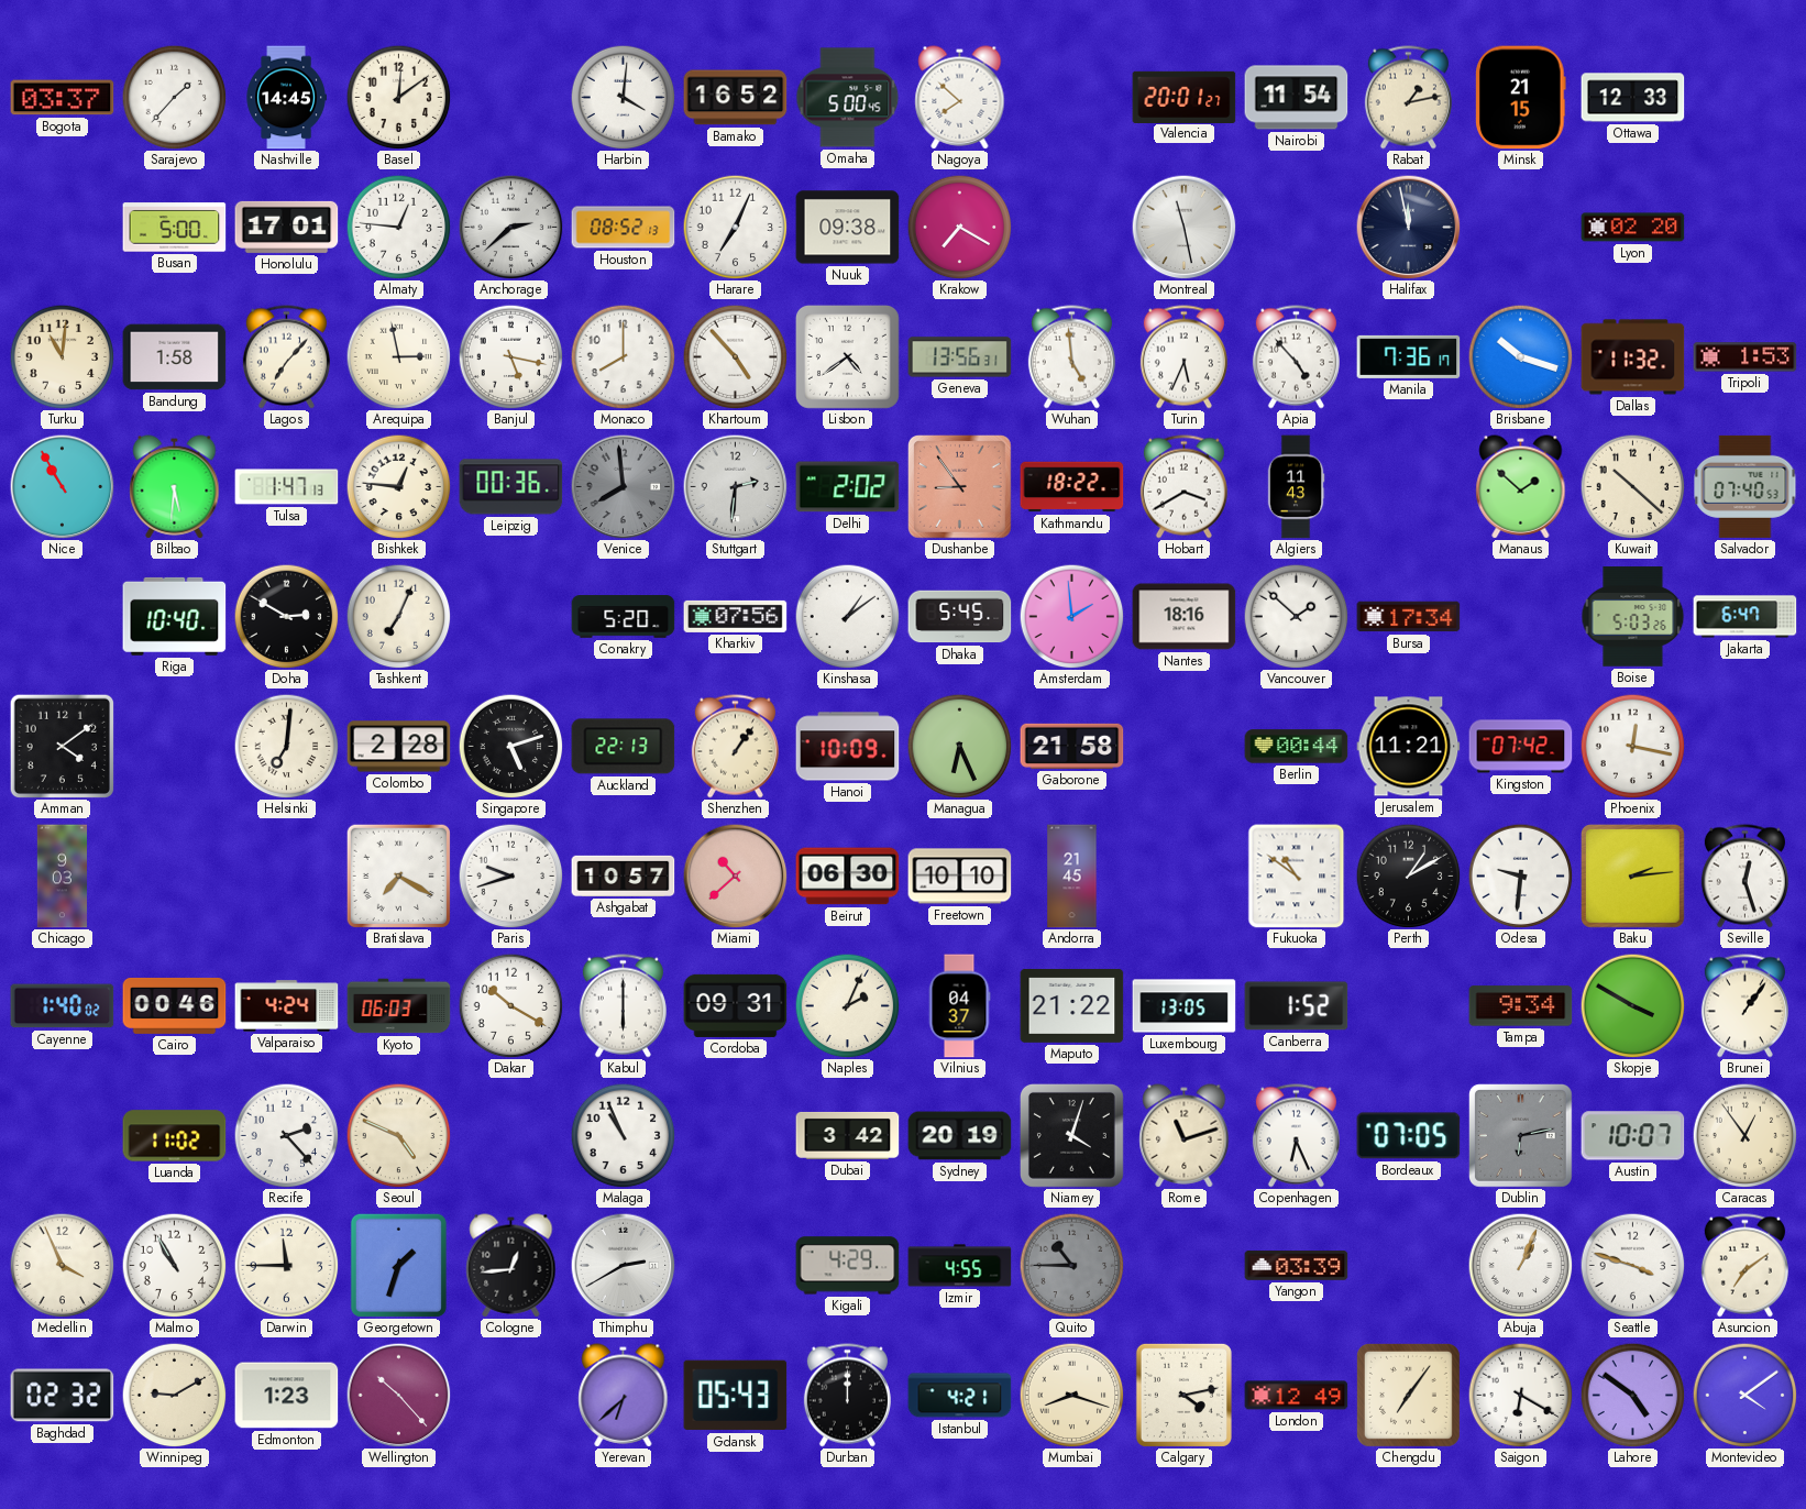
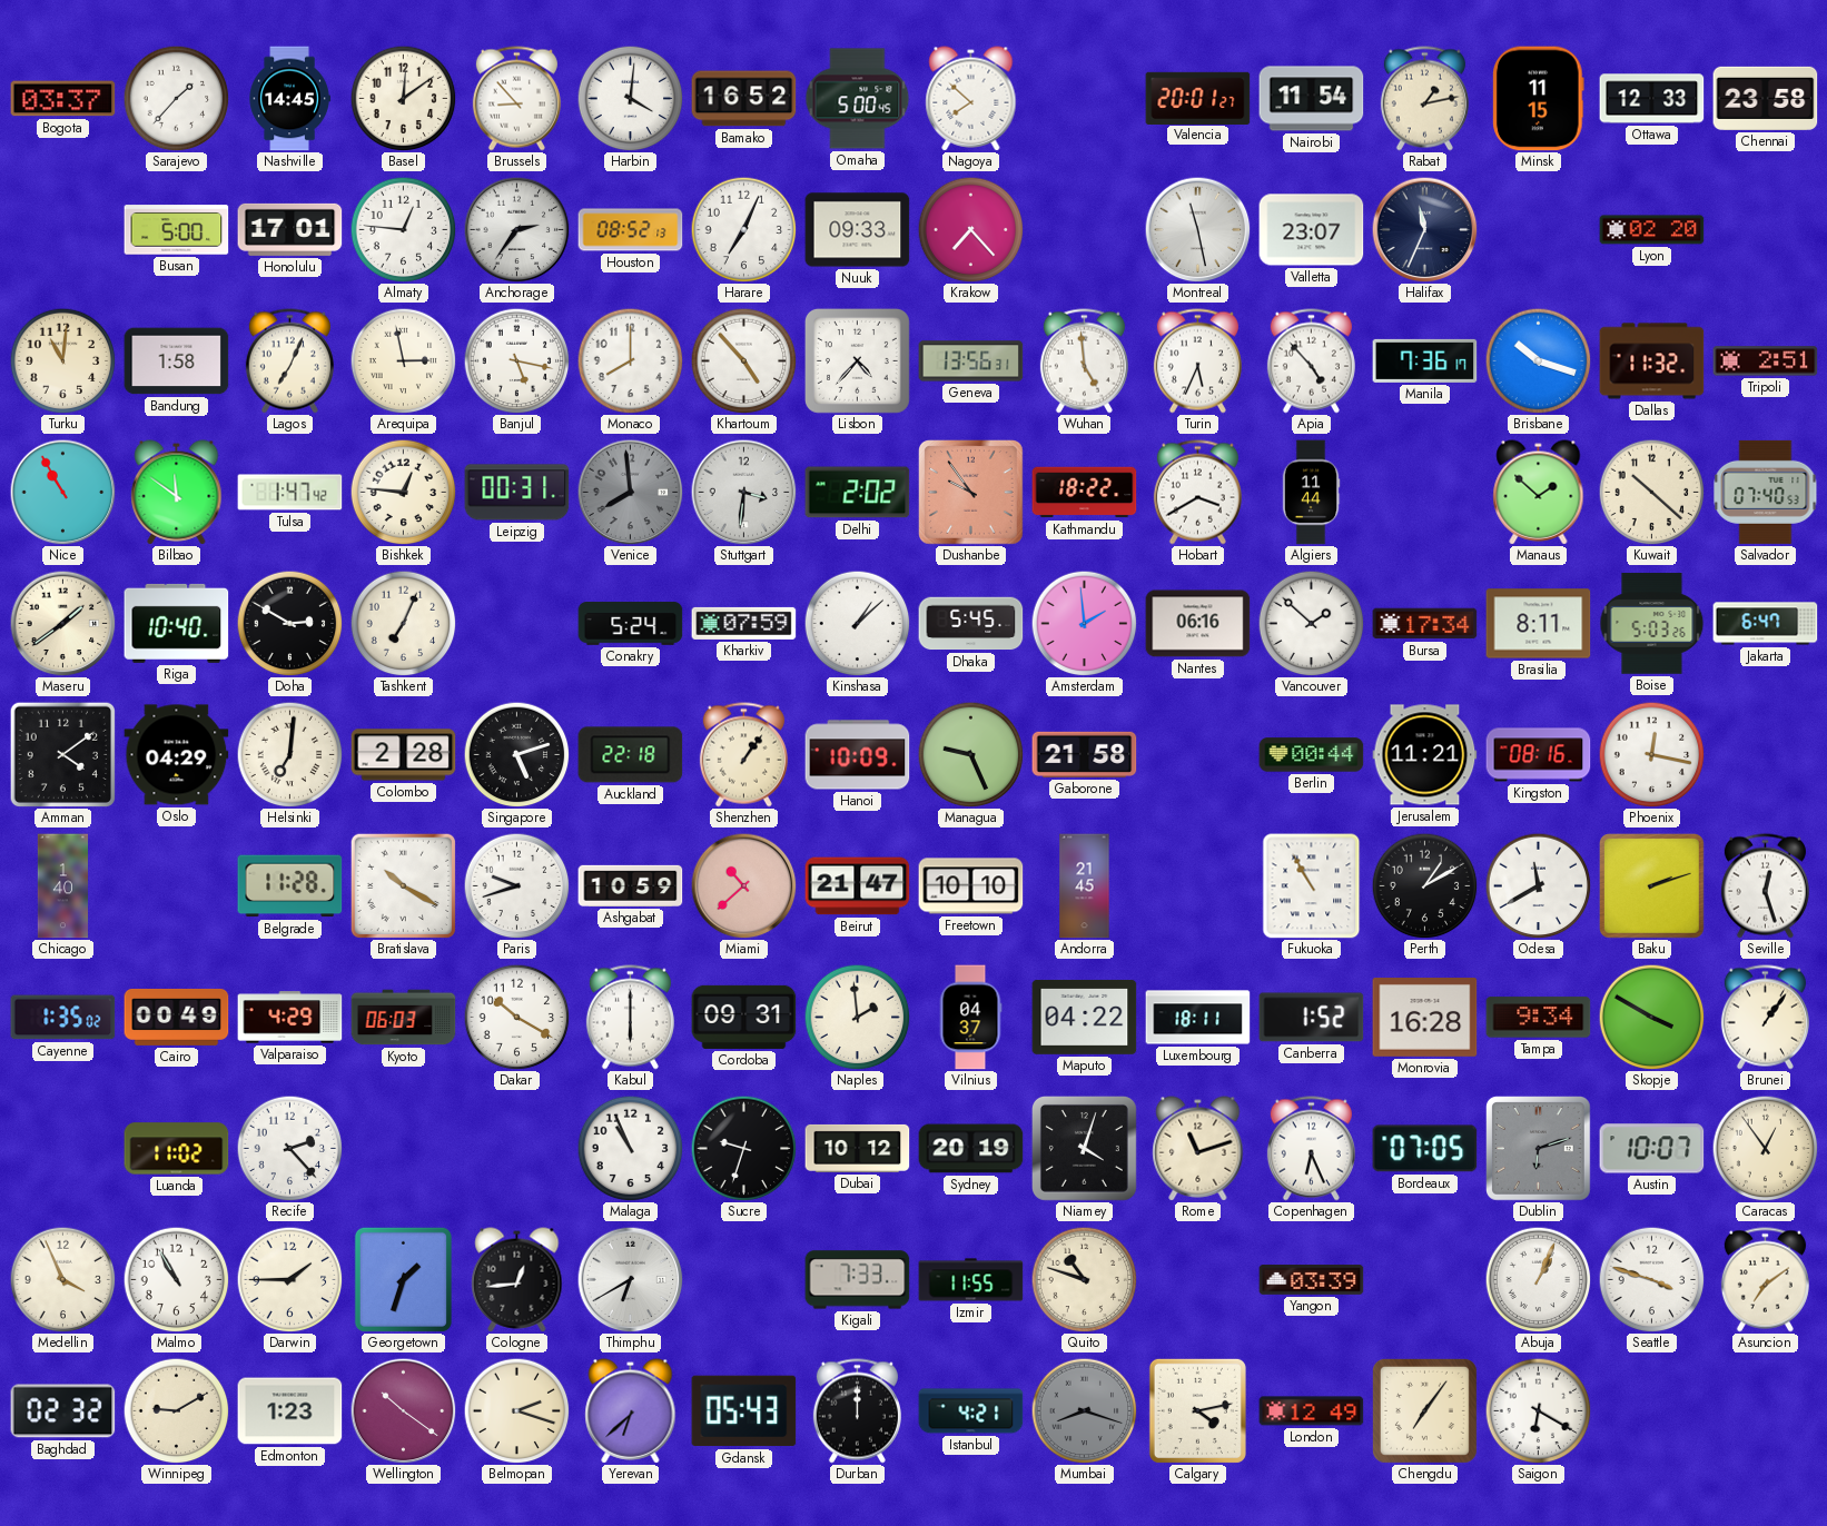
Brussels: none -> 8:53 (516, 99)
Minsk: 21:15 -> 11:15 (1539, 99)
Chennai: none -> 23:58 (1766, 98)
Anchorage: 2:38 -> 2:36 (516, 229)
Nuuk: 09:38 -> 09:33 (858, 230)
Krakow: 7:20 -> 7:23 (970, 229)
Valletta: none -> 23:07 (1312, 230)
Halifax: 11:58 -> 11:34 (1424, 229)
Lagos: 7:07 -> 7:04 (289, 361)
Lisbon: 4:39 -> 4:37 (857, 360)
Tripoli: 1:53 -> 2:51 (1766, 361)
Bilbao: 5:31 -> 11:51 (177, 493)
Tulsa: 1:47:13 -> 1:47:42 (290, 493)
Leipzig: 00:36 -> 00:31 (517, 493)
Stuttgart: 2:31 -> 3:31 (743, 492)
Dushanbe: 8:54 -> 9:54 (971, 493)
Algiers: 11:43 -> 11:44 (1311, 493)
Maseru: none -> 1:39 (62, 623)
Conakry: 5:20 -> 5:24 (631, 624)
Kharkiv: 07:56 -> 07:59 (744, 623)
Kinshasa: 1:09 -> 1:08 (857, 623)
Nantes: 18:16 -> 06:16 (1198, 624)
Brasilia: none -> 8:11 (1539, 624)
Oslo: none -> 04:29 (177, 755)
Auckland: 22:13 -> 22:18 (631, 755)
Managua: 6:26 -> 9:26 (970, 754)
Kingston: 07:42 -> 08:16 (1539, 755)
Chicago: 9:03 -> 1:40 (63, 886)
Belgrade: none -> 11:28 (290, 886)
Bratislava: 7:20 -> 10:20 (403, 885)
Ashgabat: 10:57 -> 10:59 (631, 885)
Beirut: 06:30 -> 21:47 (858, 886)
Fukuoka: 10:51 -> 10:55 (1312, 886)
Odesa: 9:31 -> 11:40 (1538, 885)
Baku: 2:14 -> 2:12 (1652, 886)
Cayenne: 1:40 -> 1:35 (63, 1018)
Cairo: 00:46 -> 00:49 (177, 1017)
Valparaiso: 4:24 -> 4:29 (290, 1018)
Naples: 2:04 -> 1:59 (857, 1017)
Maputo: 21:22 -> 04:22 (1085, 1017)
Luxembourg: 13:05 -> 18:11 (1198, 1018)
Monrovia: none -> 16:28 (1425, 1018)
Seoul: 4:49 -> none (398, 1135)
Sucre: none -> 9:33 (743, 1148)
Dubai: 3:42 -> 10:12 (858, 1148)
Dublin: 6:13 -> 6:12 (1539, 1149)
Darwin: 11:45 -> 1:45 (289, 1279)
Thimphu: 2:40 -> 6:40 (630, 1279)
Kigali: 4:29 -> 7:33 (858, 1280)
Izmir: 4:55 -> 11:55 (971, 1280)
Quito: 10:45 -> 10:48 (1084, 1279)
Quito dial: grey -> cream (1084, 1279)
Wellington: 10:23 -> 10:21 (403, 1410)
Belmopan: none -> 2:18 (516, 1410)
Mumbai dial: cream -> grey (1084, 1410)
Lahore: 4:51 -> none (1632, 1395)
Montevideo: 4:09 -> none (1744, 1395)
